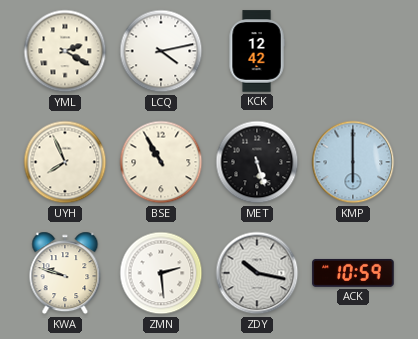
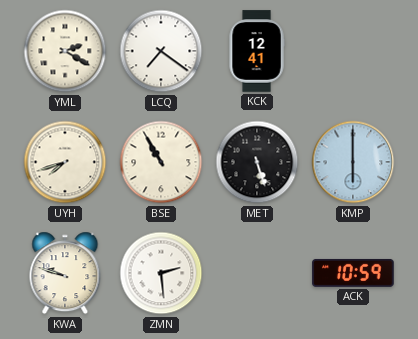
LCQ: 4:13 -> 7:21 (161, 51)
KCK: 12:42 -> 12:41 (257, 51)
UYH: 7:56 -> 7:42 (65, 162)
ZDY: 10:17 -> none (257, 273)
